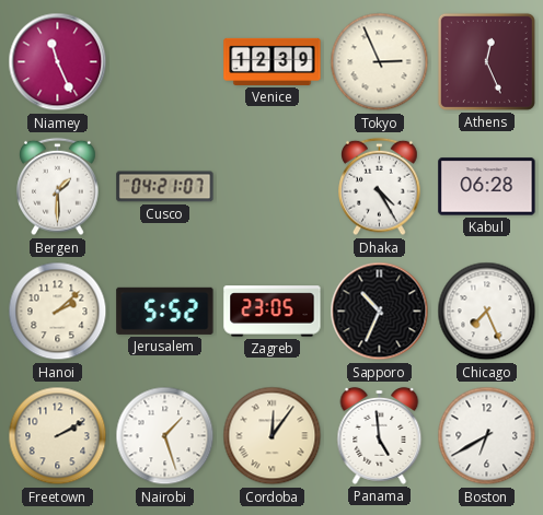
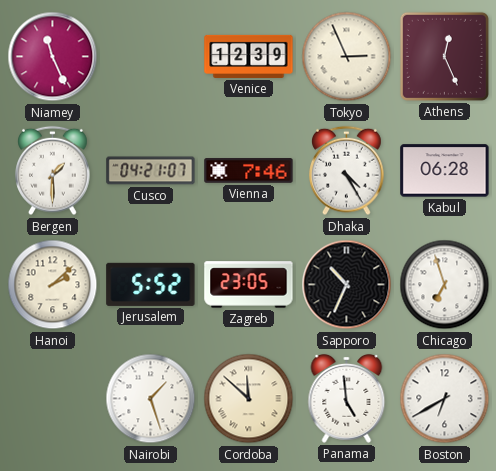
Vienna: none -> 7:46 (249, 171)
Chicago: 7:26 -> 6:57 (445, 285)
Freetown: 2:10 -> none (58, 436)
Cordoba: 12:06 -> 11:52 (249, 399)
